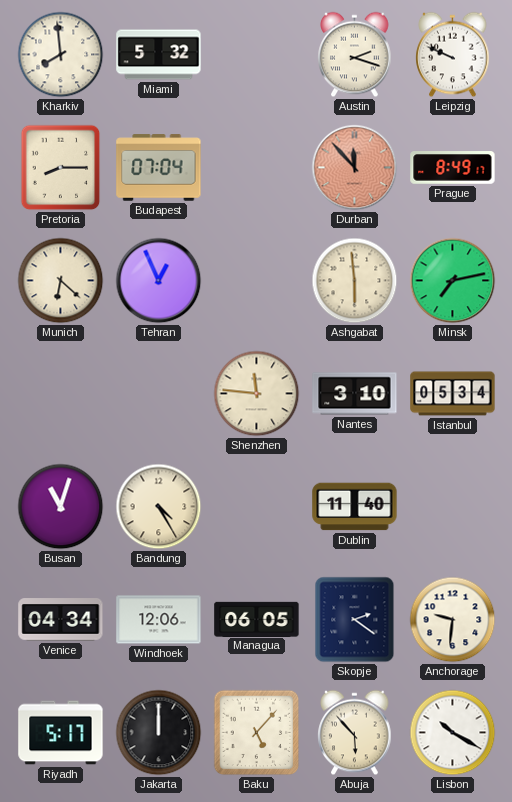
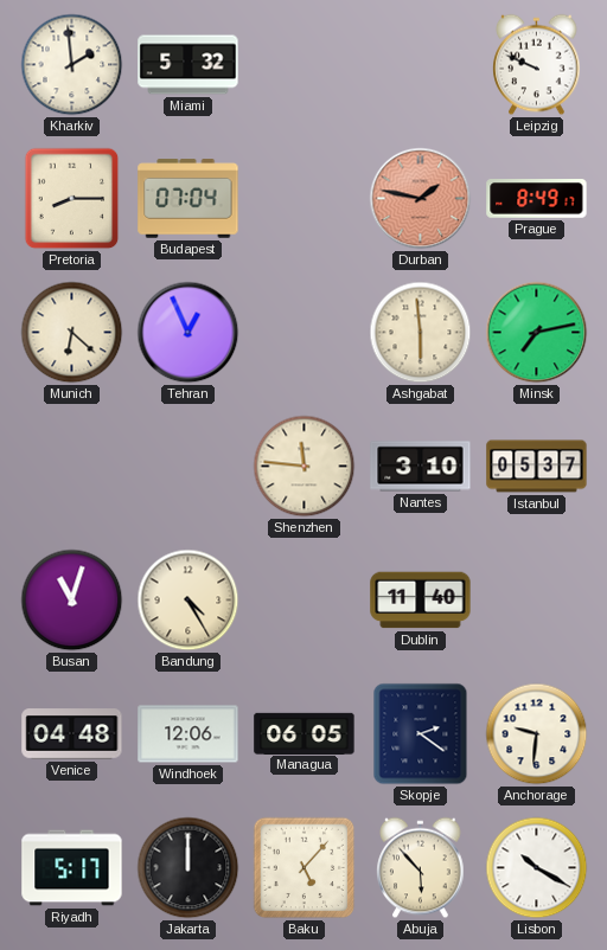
Kharkiv: 7:59 -> 1:59 (72, 65)
Austin: 2:18 -> none (355, 55)
Durban: 11:53 -> 1:47 (421, 199)
Istanbul: 05:34 -> 05:37 (537, 467)
Venice: 04:34 -> 04:48 (72, 734)
